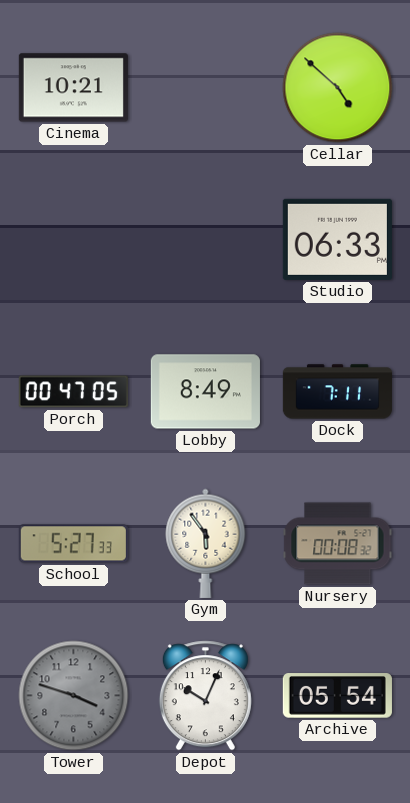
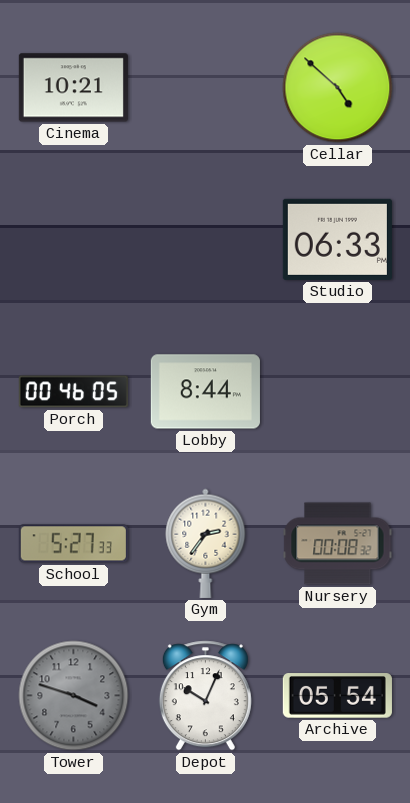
Porch: 00:47 -> 00:46 (73, 392)
Lobby: 8:49 -> 8:44 (205, 392)
Dock: 7:11 -> none (337, 392)
Gym: 5:54 -> 2:36 (206, 543)
